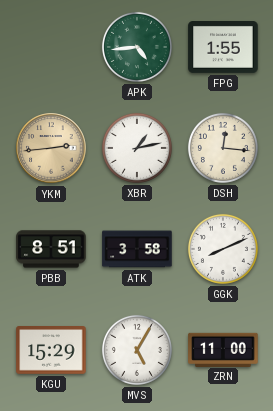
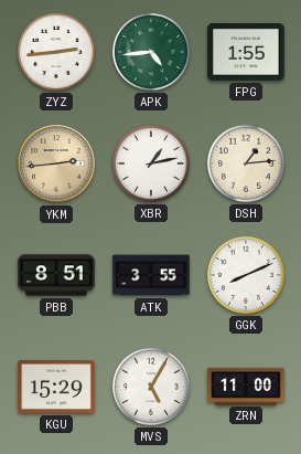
ZYZ: none -> 2:44 (56, 52)
DSH: 12:16 -> 1:14 (246, 163)
ATK: 3:58 -> 3:55 (151, 275)
